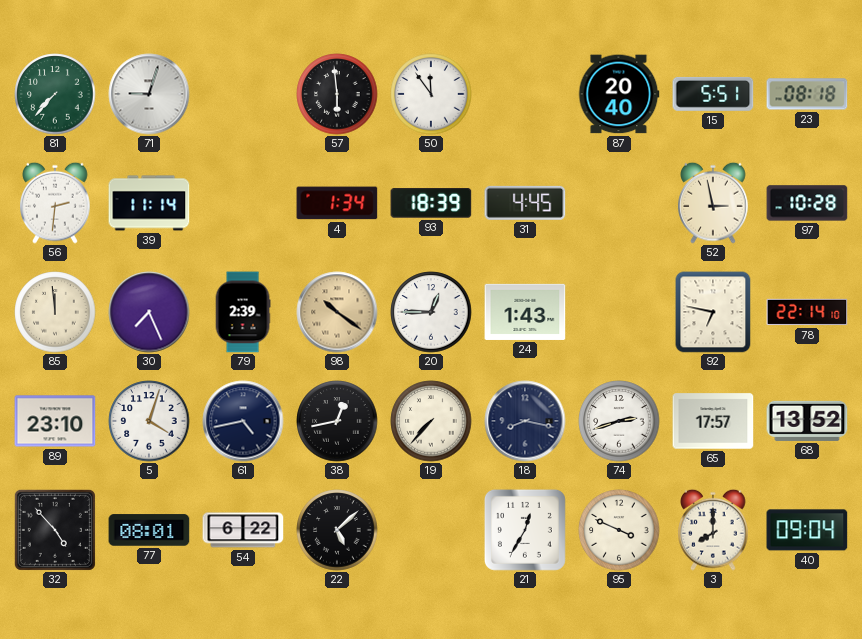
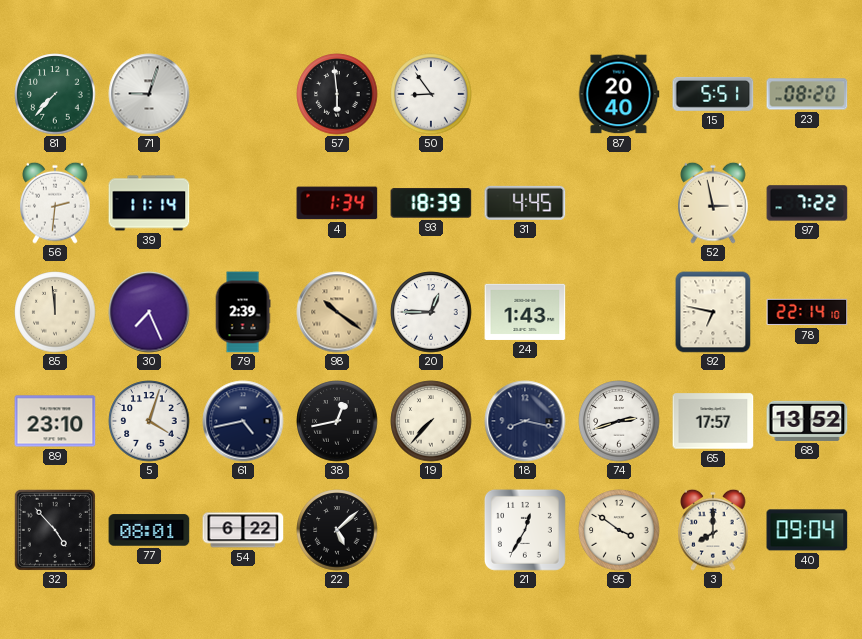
50: 11:54 -> 8:54 (431, 94)
23: 08:18 -> 08:20 (807, 94)
97: 10:28 -> 7:22 (807, 203)
95: 3:49 -> 3:51 (619, 530)
